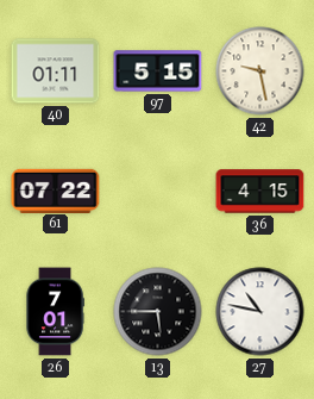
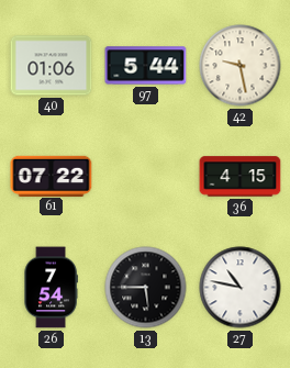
40: 01:11 -> 01:06 (52, 66)
97: 5:15 -> 5:44 (146, 66)
26: 7:01 -> 7:54 (51, 288)
